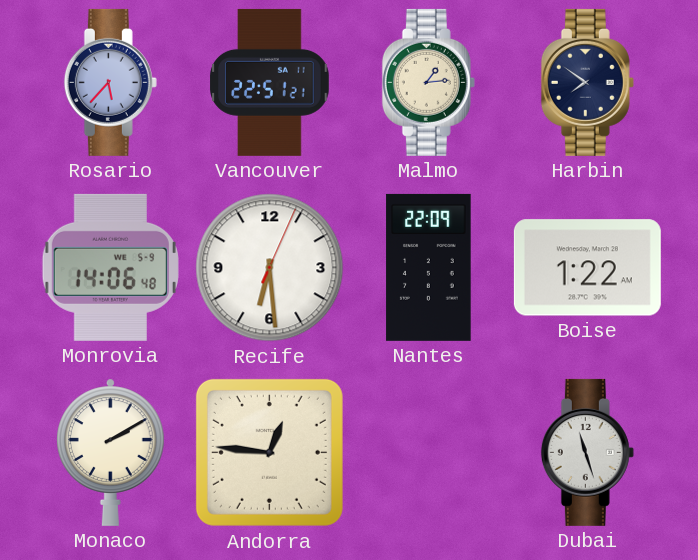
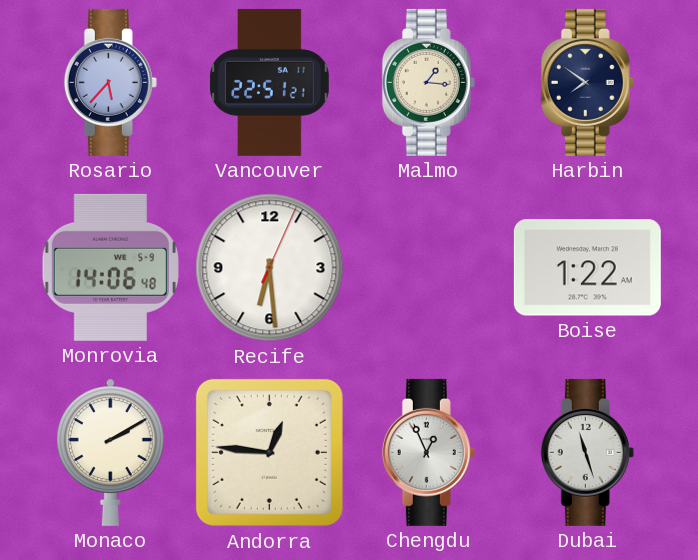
Malmo: 1:14 -> 1:16 (428, 82)
Nantes: 22:09 -> none (429, 267)
Chengdu: none -> 12:56 (428, 452)
